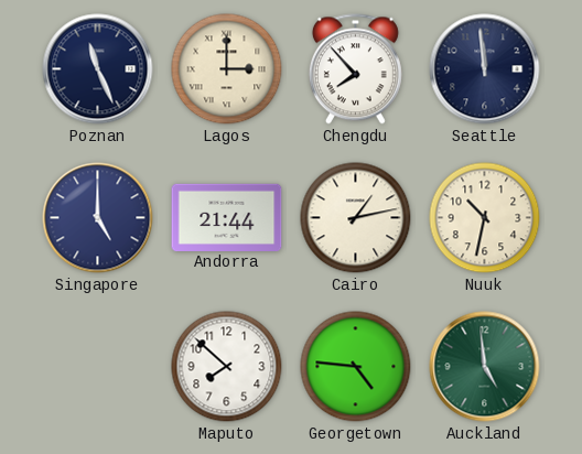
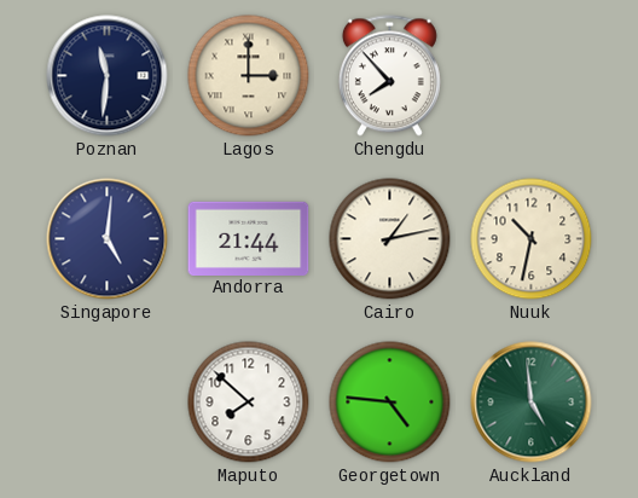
Poznan: 11:26 -> 11:31 (108, 76)
Seattle: 11:59 -> none (485, 69)
Singapore: 5:00 -> 5:01 (108, 239)
